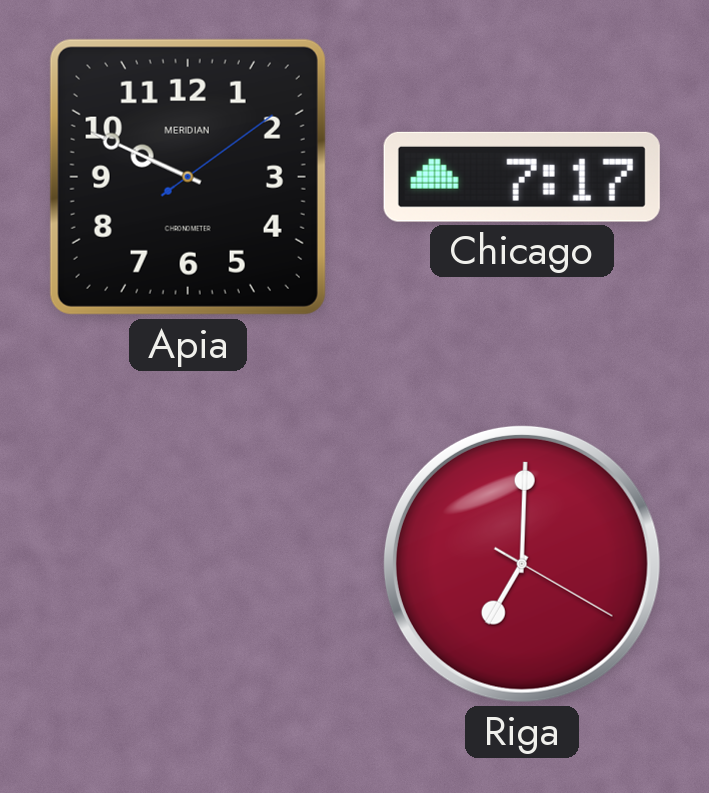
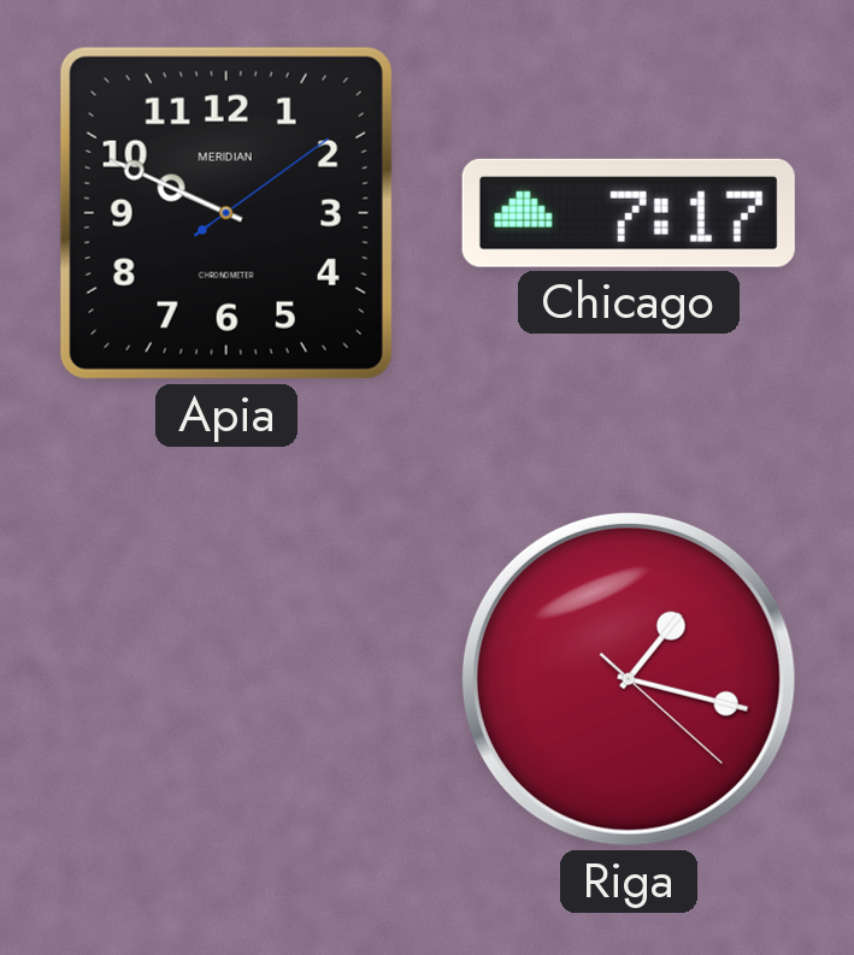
Riga: 7:00 -> 1:17 (629, 679)
